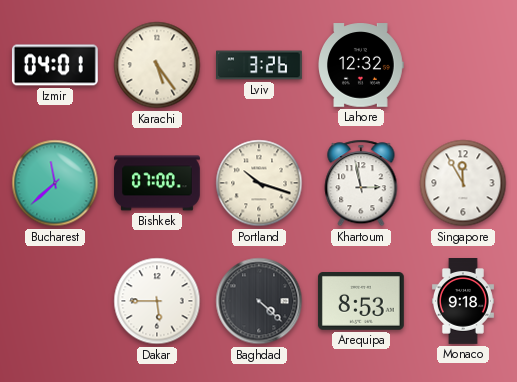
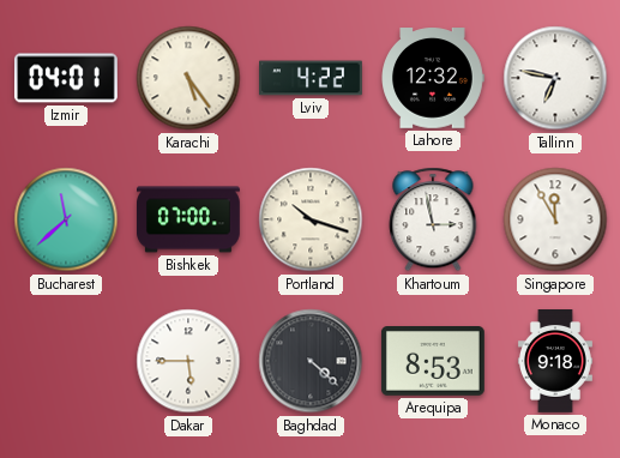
Lviv: 3:26 -> 4:22 (312, 78)
Tallinn: none -> 6:47 (555, 78)
